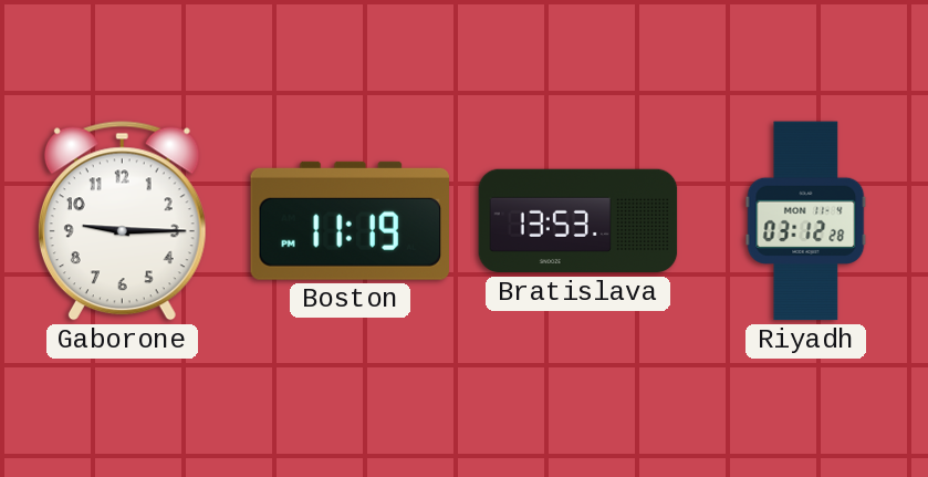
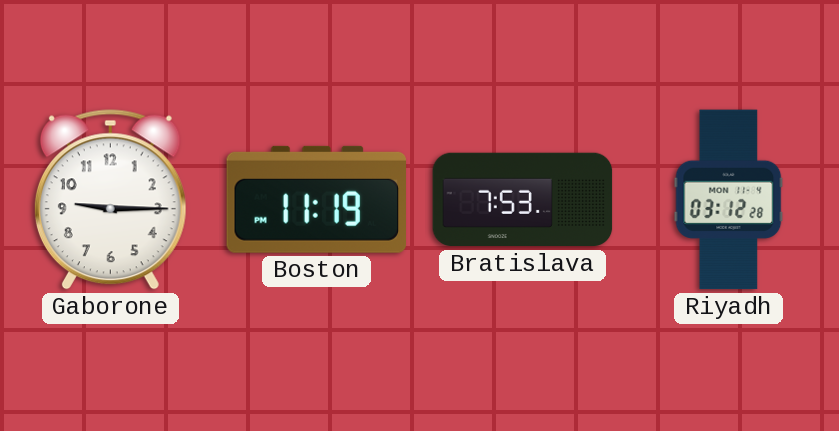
Bratislava: 13:53 -> 7:53 (523, 200)
